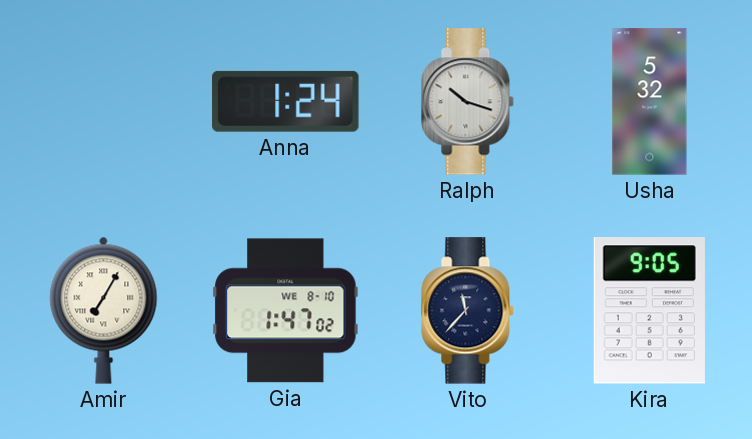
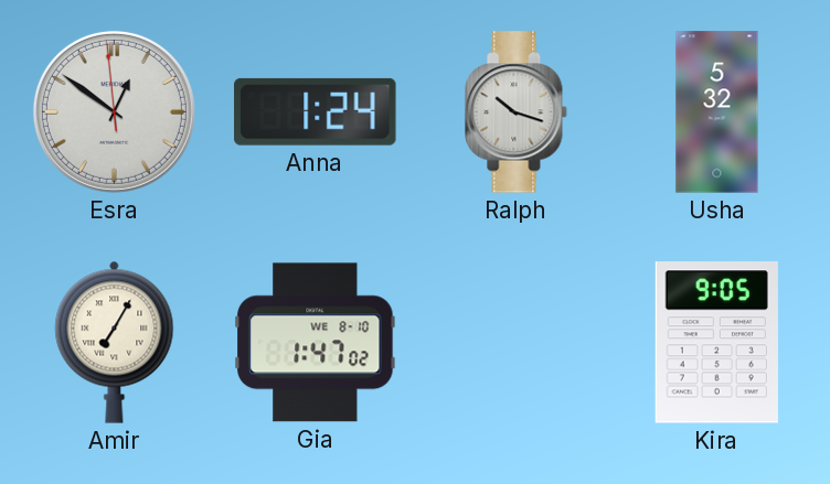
Esra: none -> 12:50 (114, 111)
Vito: 11:37 -> none (468, 311)
